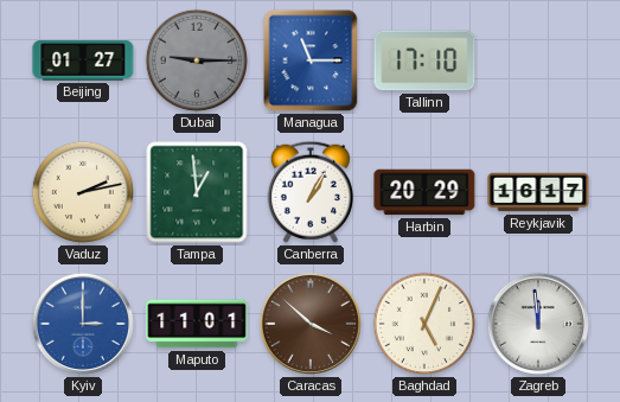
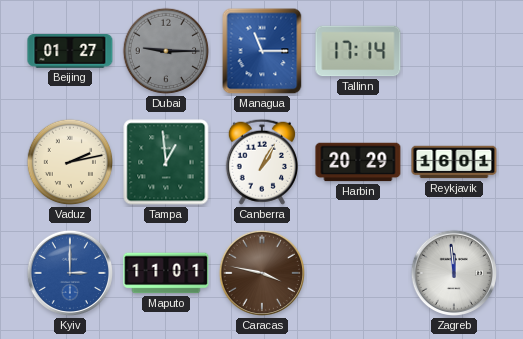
Tallinn: 17:10 -> 17:14 (358, 51)
Reykjavik: 16:17 -> 16:01 (454, 162)
Caracas: 3:52 -> 3:47 (262, 273)
Baghdad: 5:04 -> none (424, 324)
